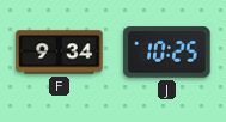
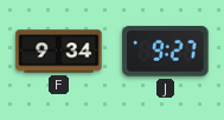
J: 10:25 -> 9:27 (166, 52)
